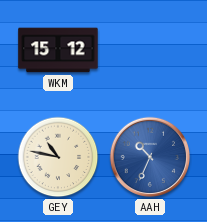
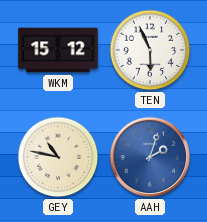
TEN: none -> 5:56 (150, 50)
AAH: 10:34 -> 2:03 (150, 157)
